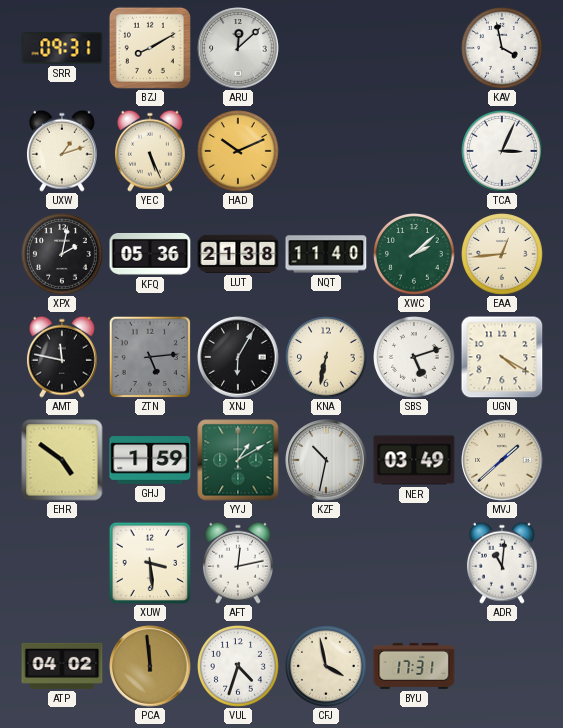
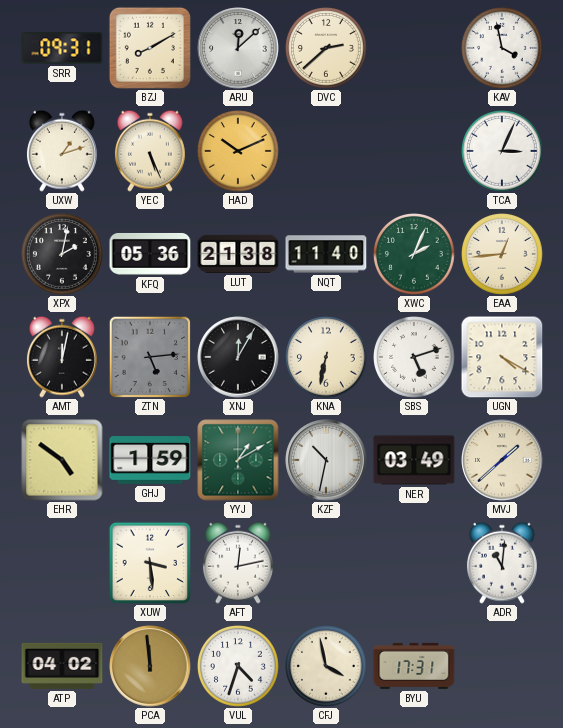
DVC: none -> 2:38 (327, 49)
XWC: 2:08 -> 2:04 (415, 255)
AMT: 11:47 -> 12:02 (62, 357)
XNJ: 6:05 -> 12:05 (238, 357)
